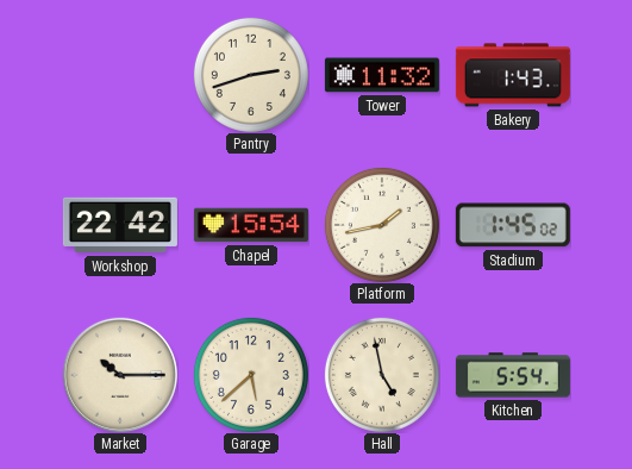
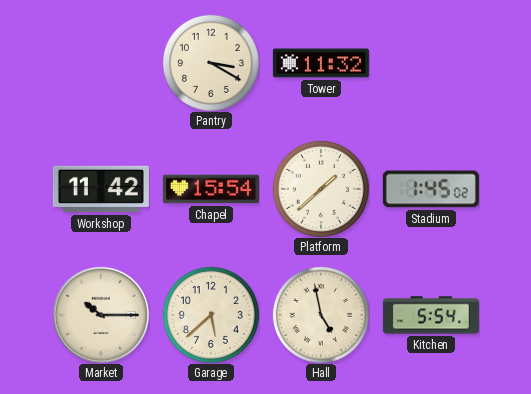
Pantry: 2:42 -> 3:20 (211, 63)
Bakery: 1:43 -> none (513, 75)
Workshop: 22:42 -> 11:42 (101, 189)
Platform: 1:43 -> 1:38 (321, 189)
